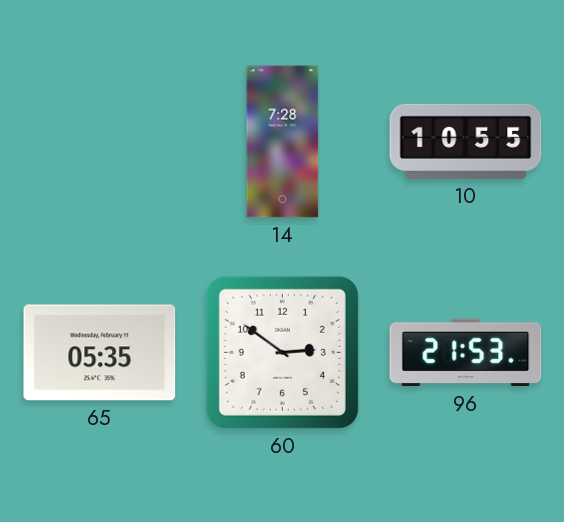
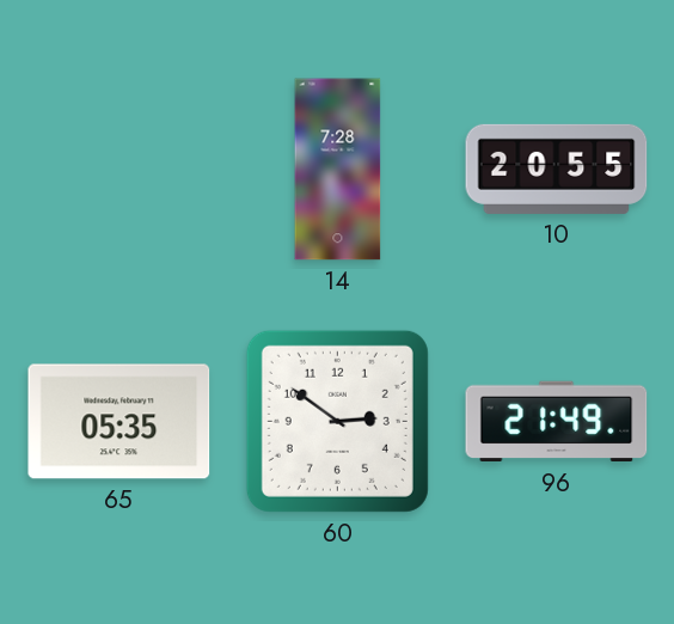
10: 10:55 -> 20:55 (557, 169)
96: 21:53 -> 21:49 (557, 422)
